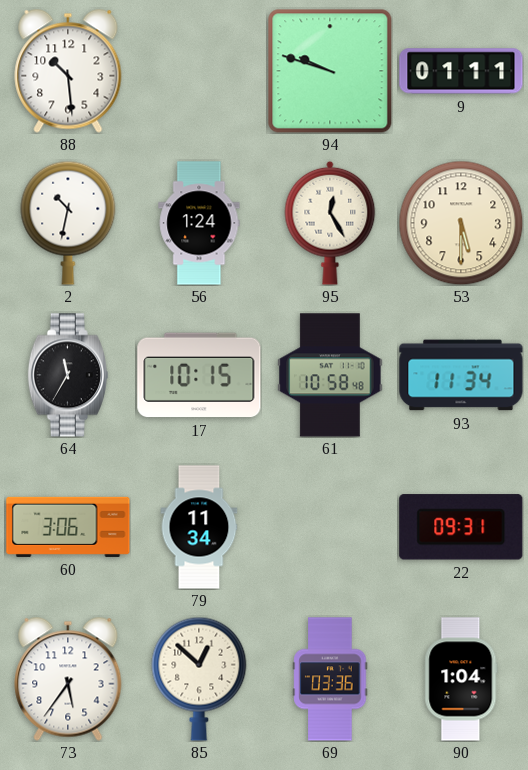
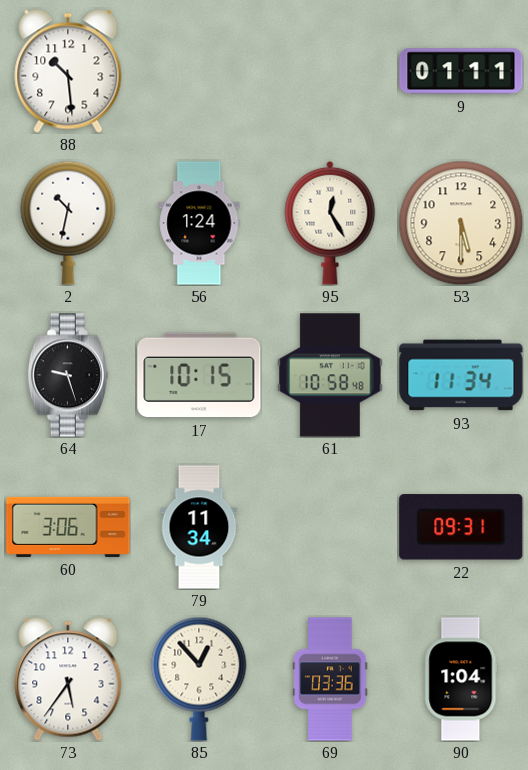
94: 9:48 -> none (330, 71)
64: 11:35 -> 9:27 (68, 375)
85: 12:52 -> 12:53 (199, 679)
